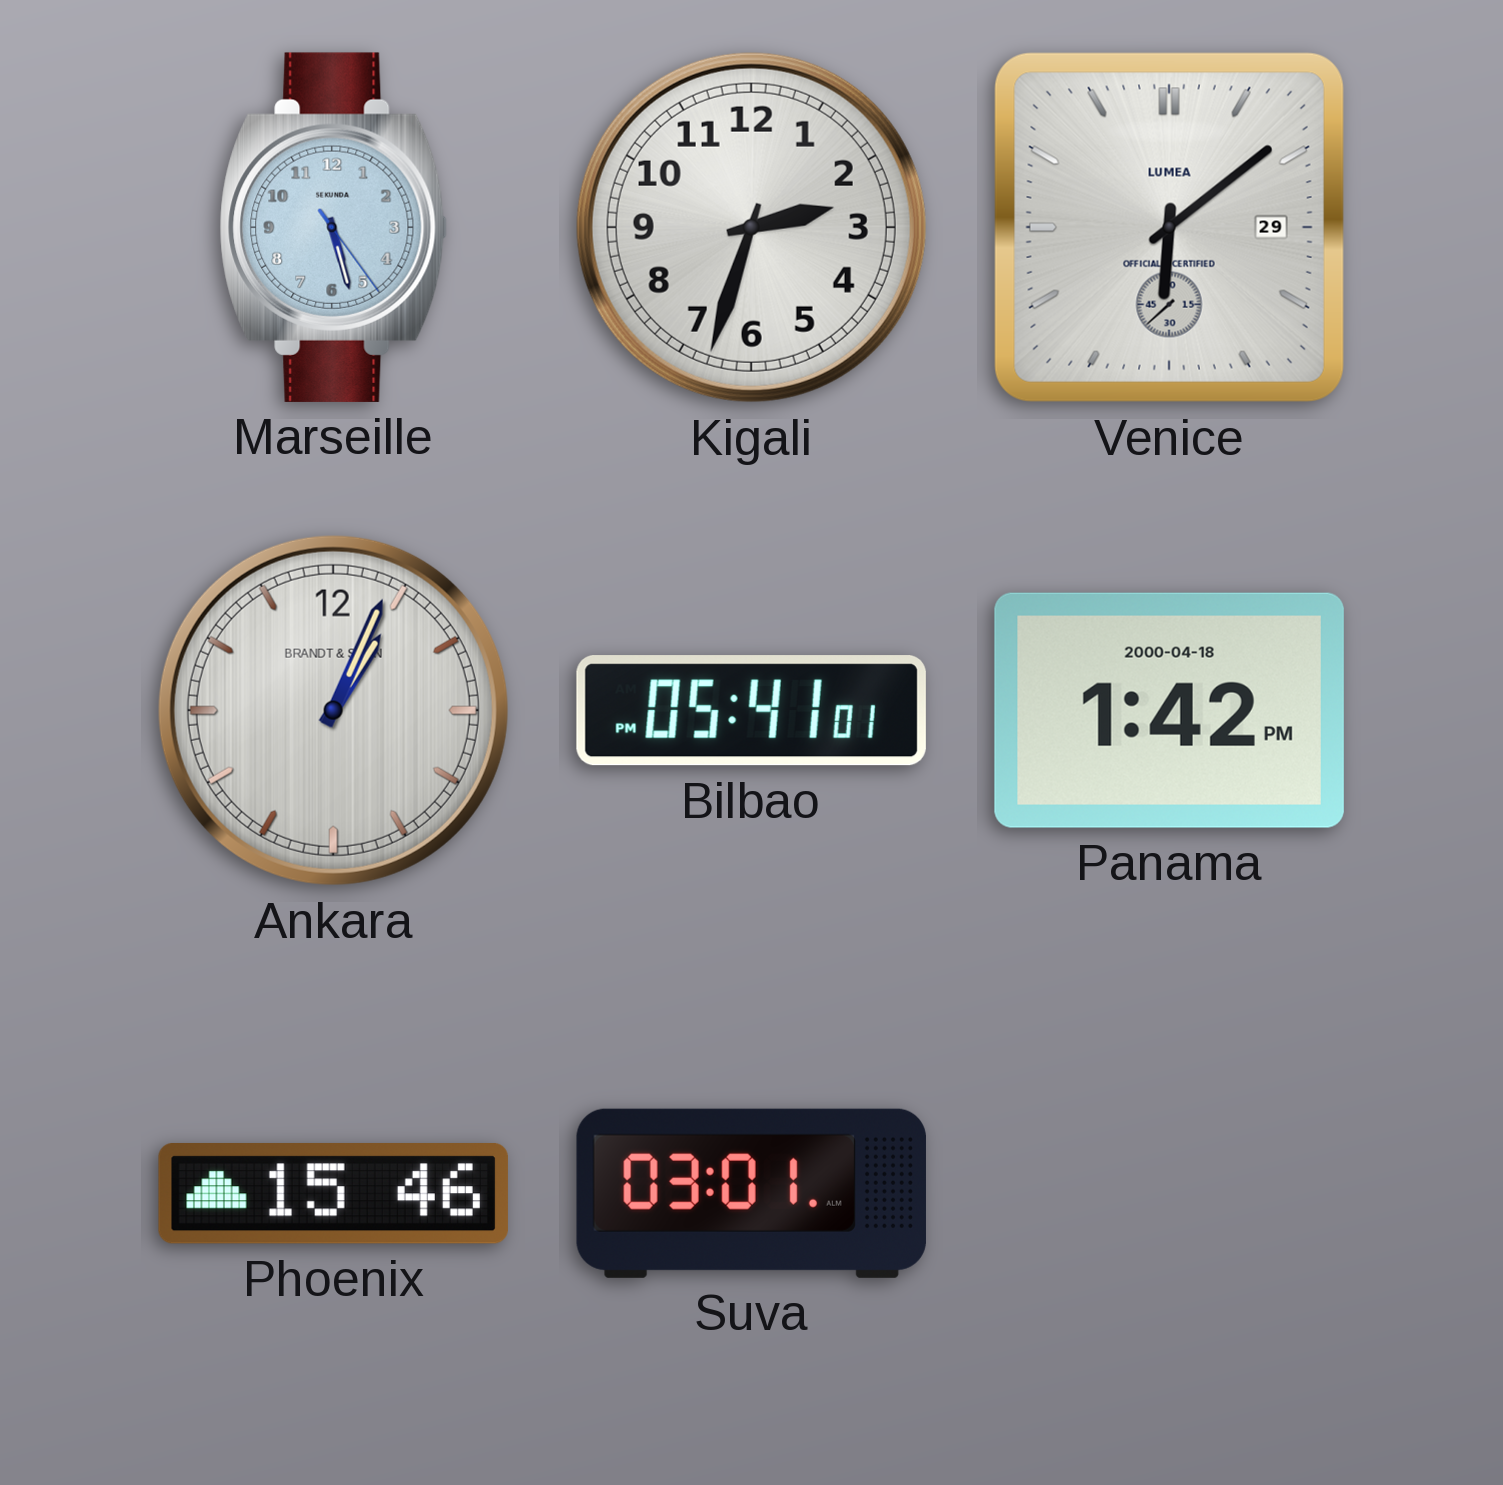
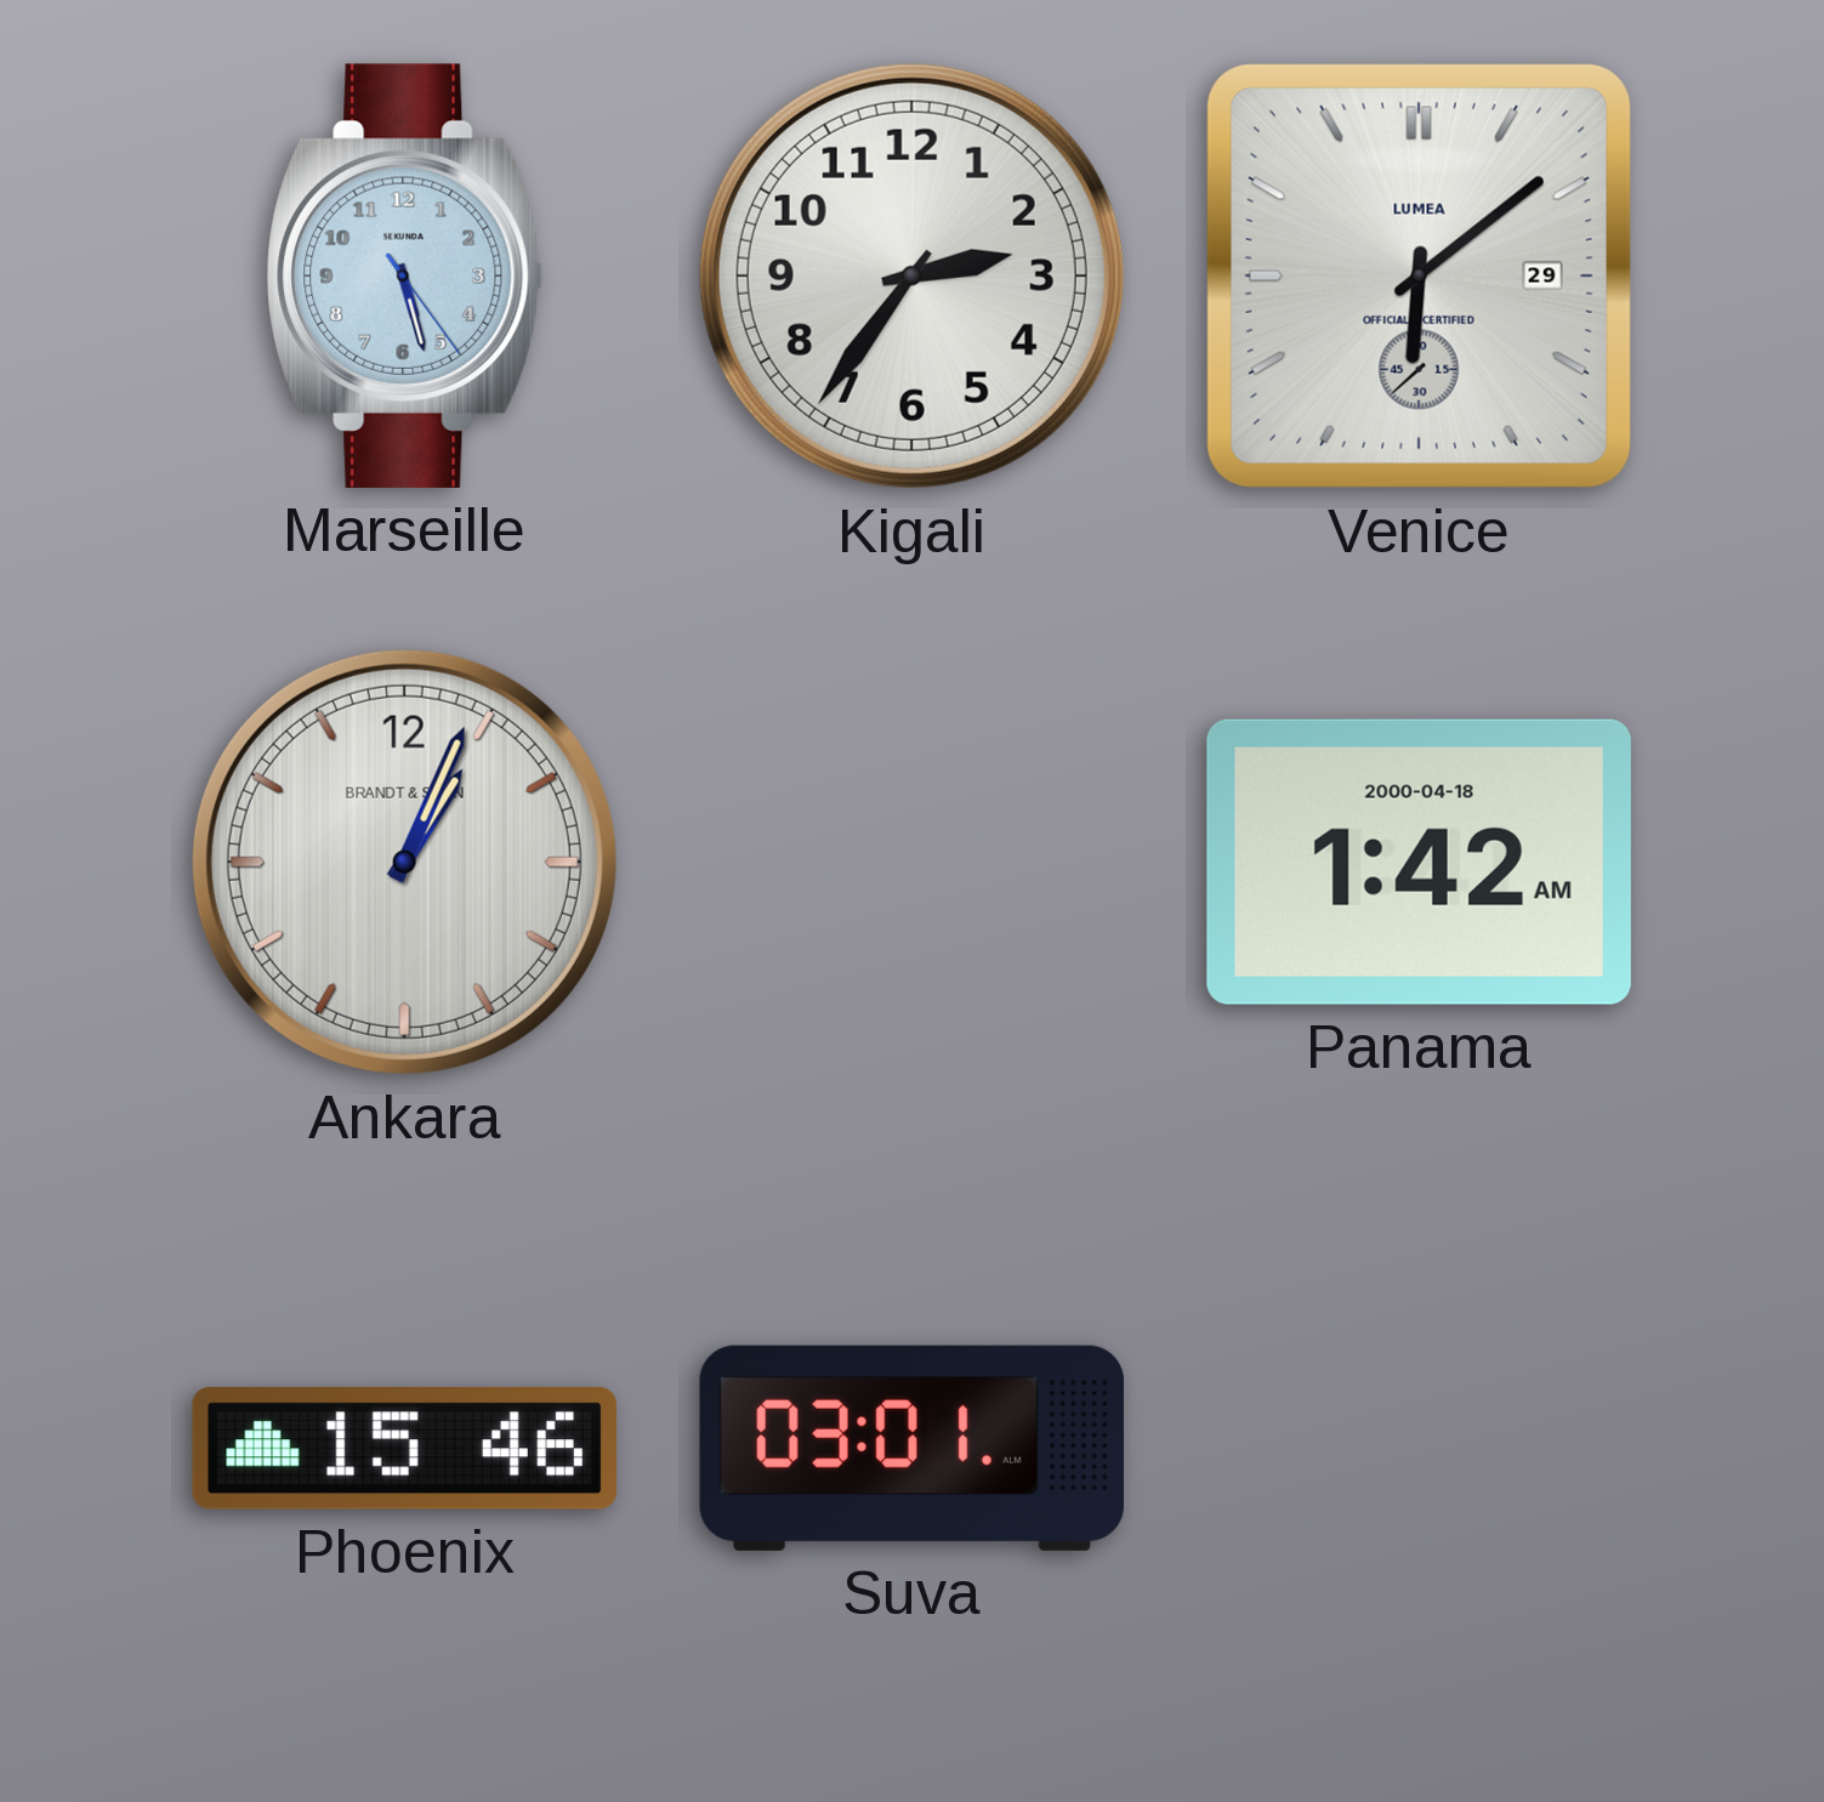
Kigali: 2:33 -> 2:36 (911, 275)
Bilbao: 05:41 -> none (751, 711)
Panama: 1:42 PM -> 1:42 AM (1419, 862)
